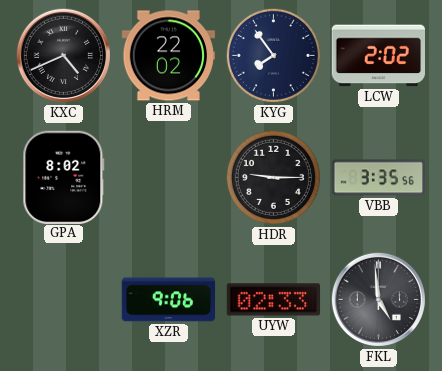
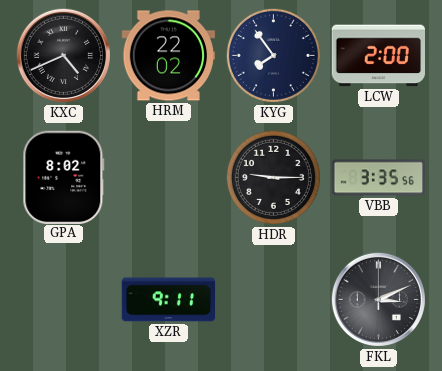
LCW: 2:02 -> 2:00 (378, 56)
XZR: 9:06 -> 9:11 (169, 300)
UYW: 02:33 -> none (274, 300)
FKL: 4:59 -> 3:11 (378, 299)
